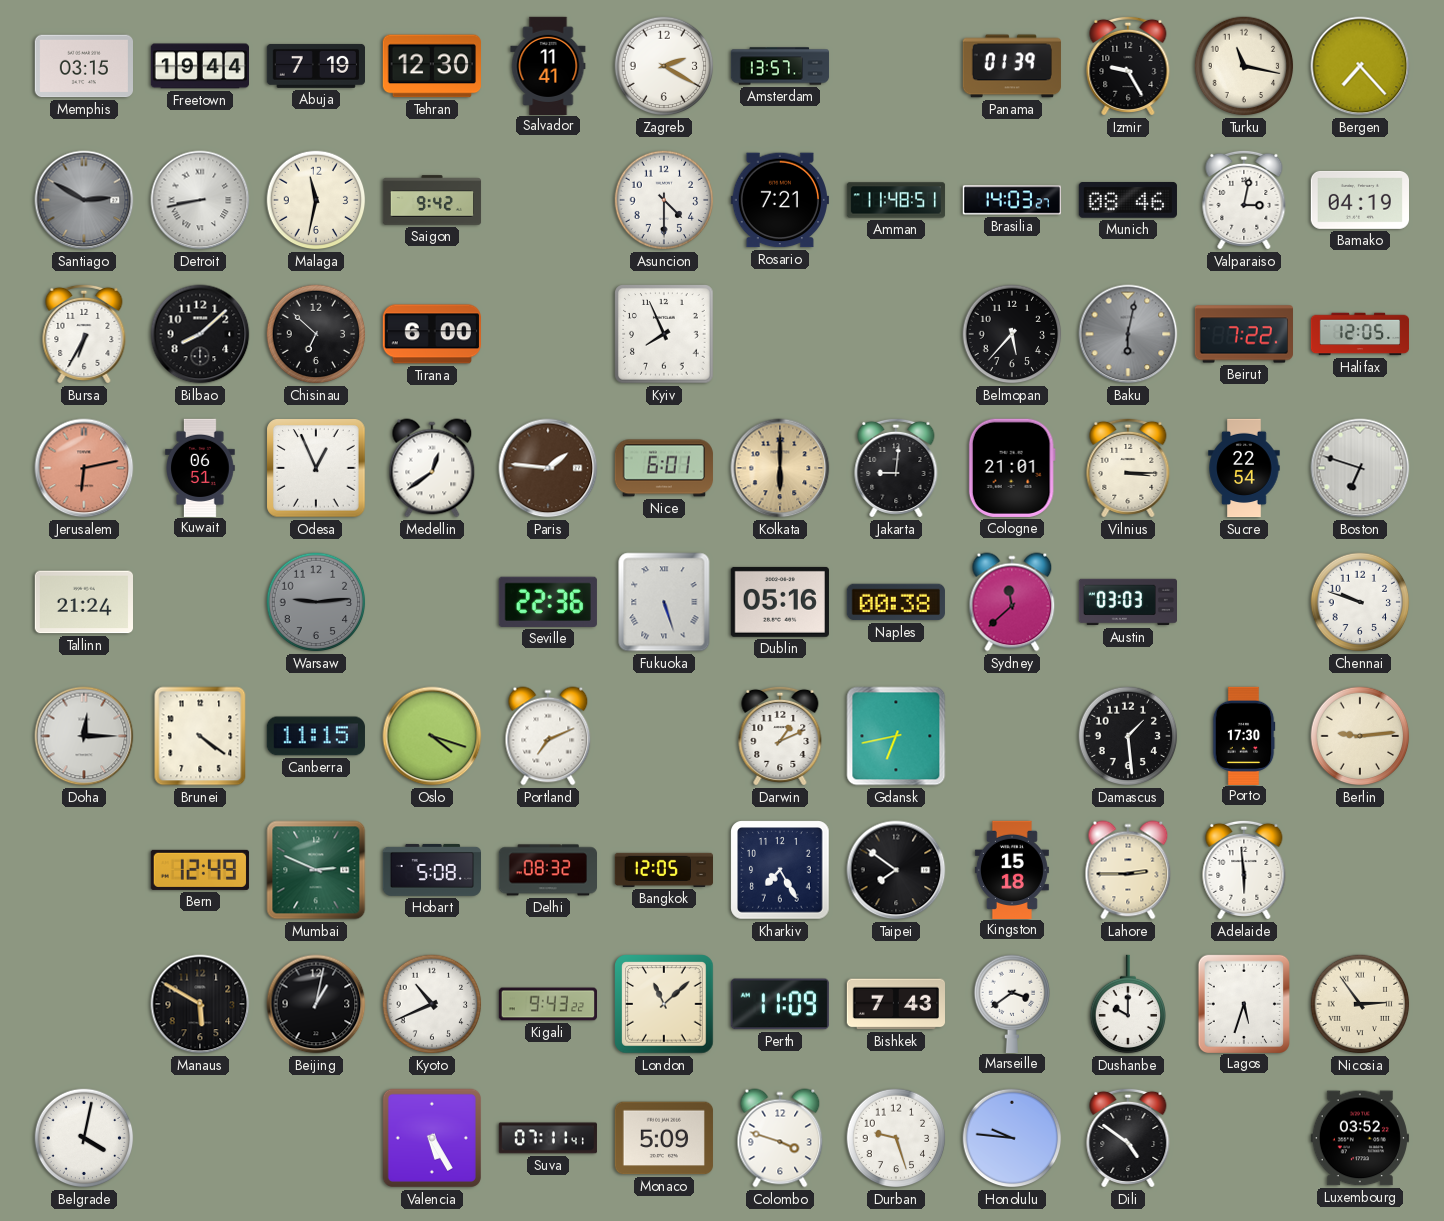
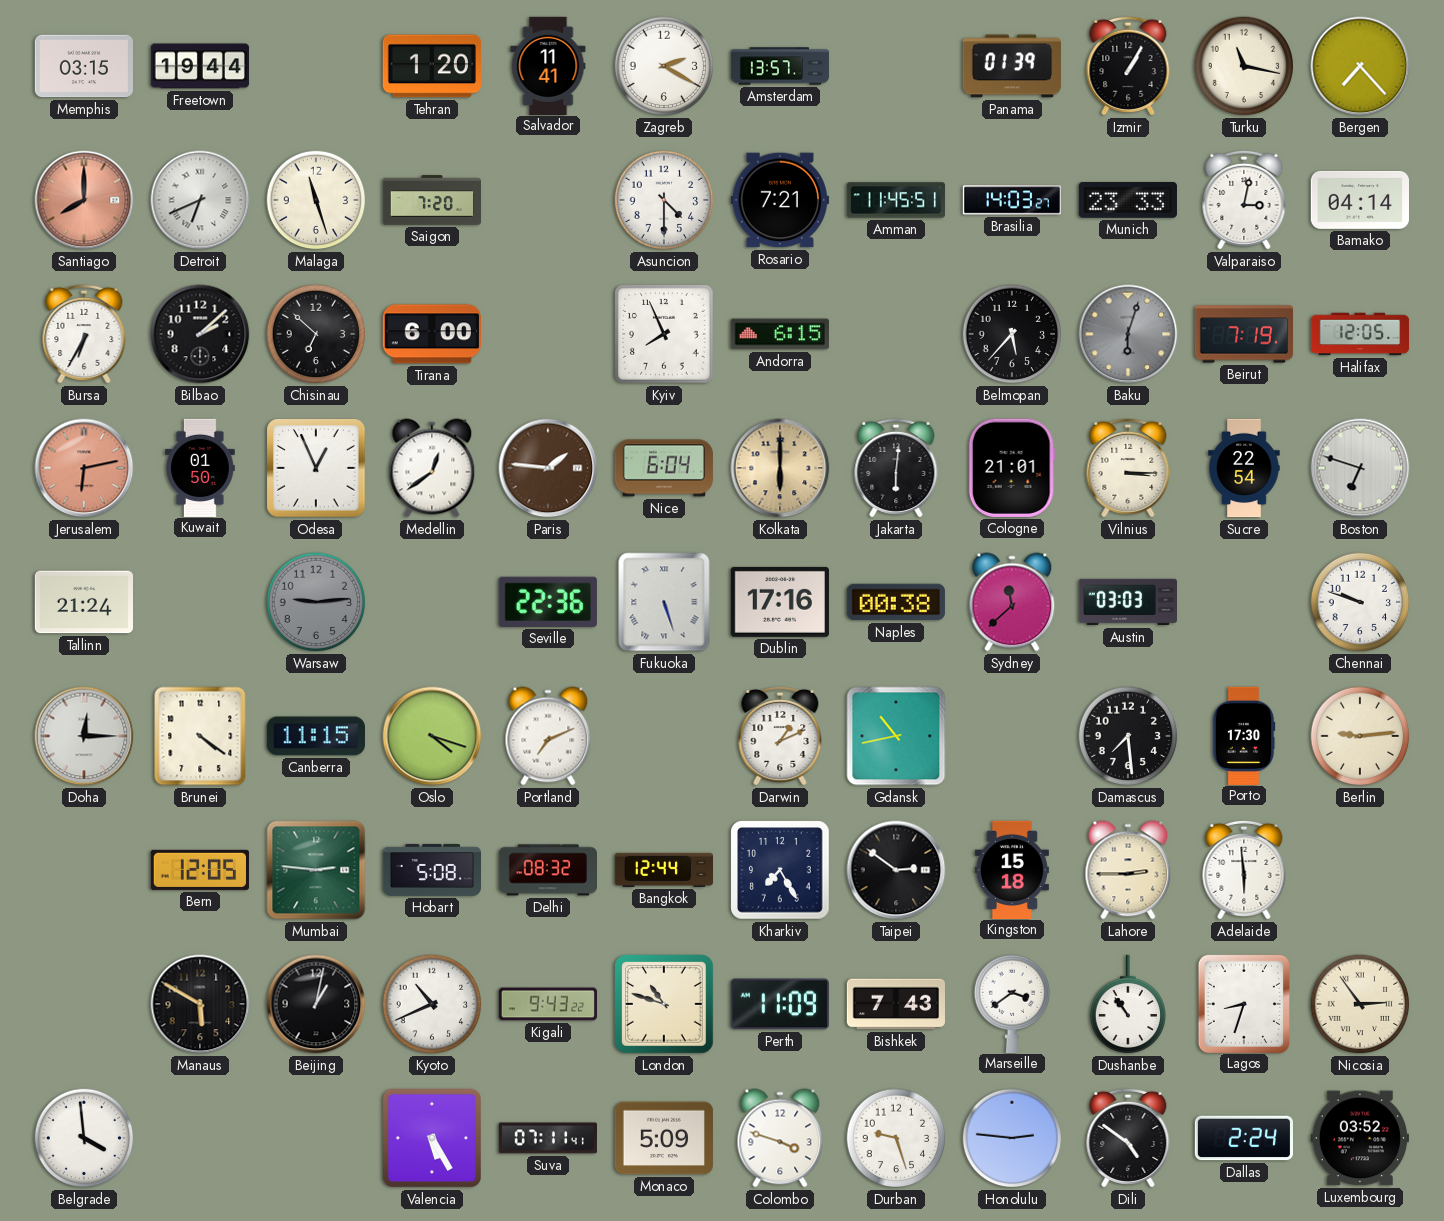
Abuja: 7:19 -> none (315, 66)
Tehran: 12:30 -> 1:20 (432, 66)
Izmir: 9:25 -> 1:05 (1128, 66)
Santiago: 2:50 -> 8:00 (84, 200)
Santiago dial: grey -> salmon (84, 200)
Detroit: 8:43 -> 6:41 (200, 200)
Malaga: 11:32 -> 11:27 (316, 200)
Saigon: 9:42 -> 7:20 (432, 200)
Amman: 11:48 -> 11:45 (896, 200)
Munich: 08:46 -> 23:33 (1128, 201)
Bamako: 04:19 -> 04:14 (1359, 200)
Bilbao: 8:08 -> 2:08 (200, 334)
Andorra: none -> 6:15 (780, 334)
Baku: 6:02 -> 6:03 (1128, 334)
Beirut: 7:22 -> 7:19 (1243, 334)
Kuwait: 06:51 -> 01:50 (201, 467)
Nice: 6:01 -> 6:04 (664, 468)
Jakarta: 9:01 -> 6:01 (896, 468)
Dublin: 05:16 -> 17:16 (780, 602)
Gdansk: 6:43 -> 10:43 (896, 736)
Damascus: 1:29 -> 7:29 (1128, 736)
Bern: 12:49 -> 12:05 (200, 870)
Mumbai: 2:49 -> 2:46 (316, 870)
Bangkok: 12:05 -> 12:44 (663, 870)
Taipei: 7:51 -> 2:51 (896, 870)
London: 11:08 -> 10:48 (664, 1004)
Dushanbe: 10:00 -> 10:54 (1127, 1004)
Lagos: 5:33 -> 8:33 (1243, 1003)
Belgrade: 4:02 -> 3:59 (84, 1138)
Honolulu: 9:46 -> 2:46 (1012, 1138)
Dallas: none -> 2:24 (1243, 1138)
